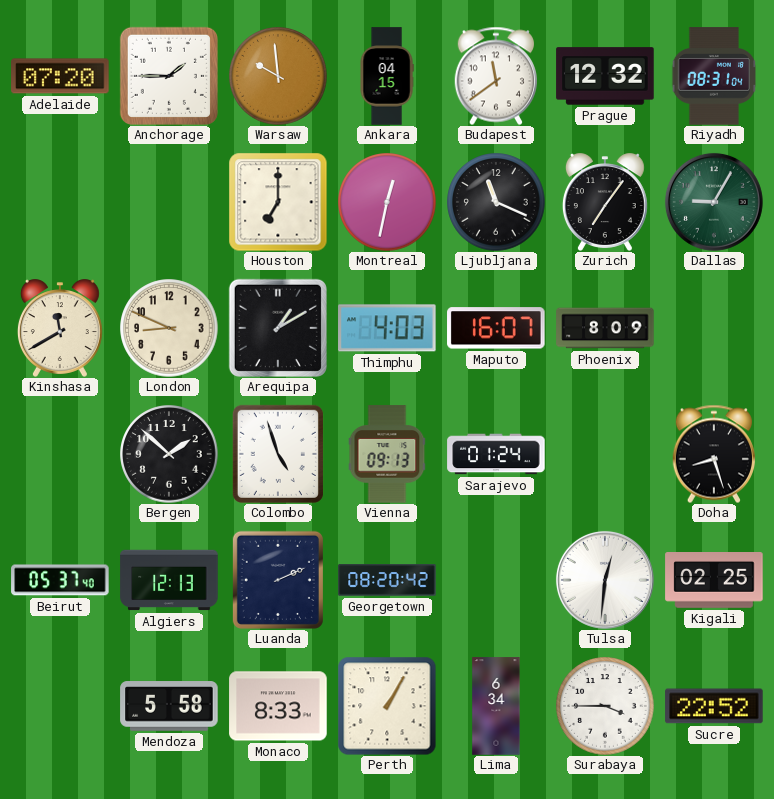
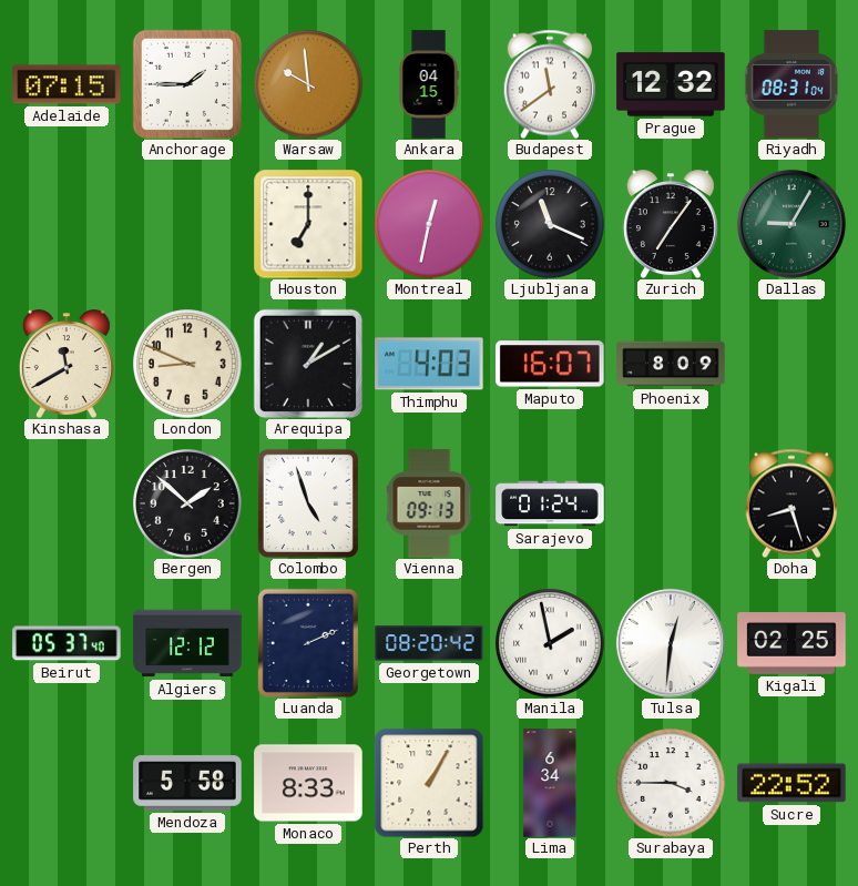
Adelaide: 07:20 -> 07:15 (67, 84)
Algiers: 12:13 -> 12:12 (187, 643)
Manila: none -> 1:58 (550, 643)
